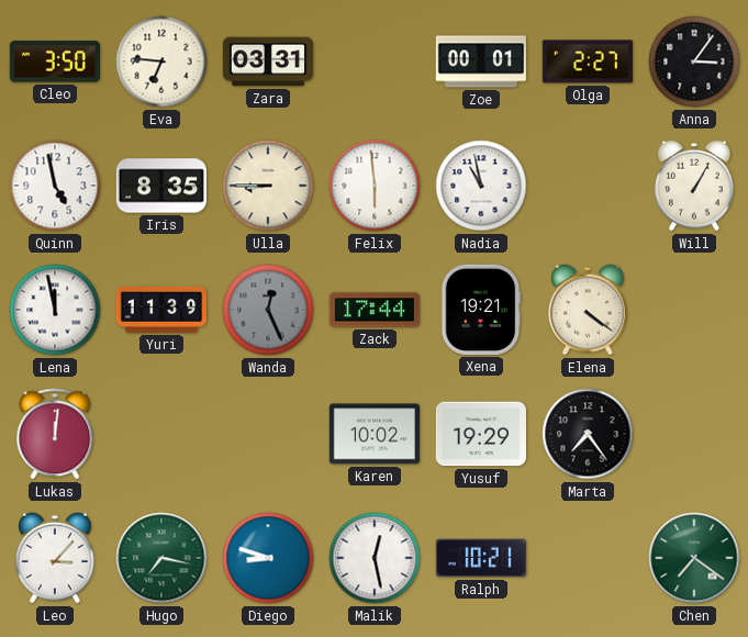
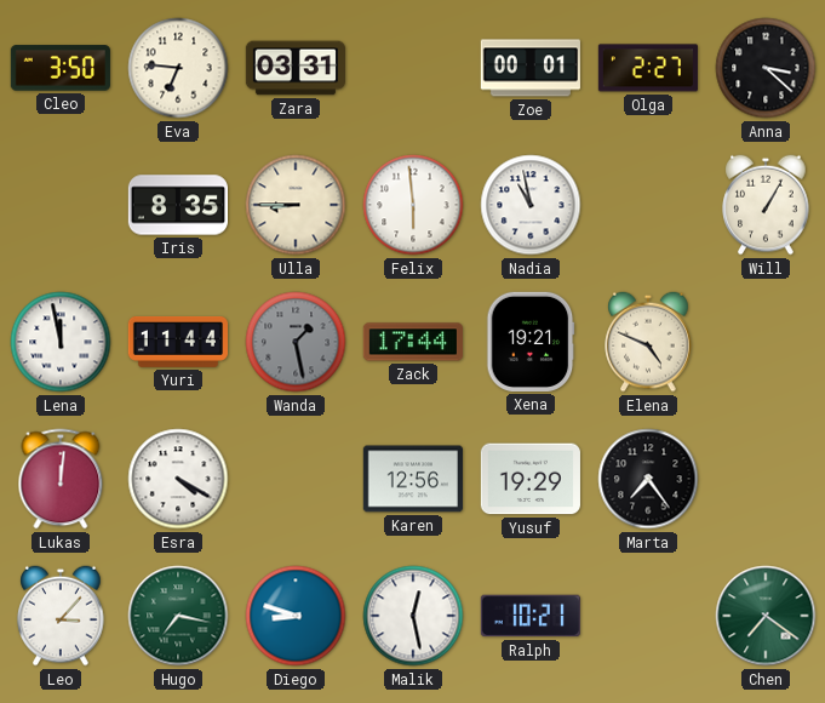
Anna: 3:06 -> 3:22 (766, 68)
Quinn: 4:58 -> none (55, 186)
Yuri: 11:39 -> 11:44 (177, 343)
Wanda: 12:26 -> 1:28 (296, 342)
Elena: 4:21 -> 4:49 (648, 342)
Esra: none -> 4:20 (178, 479)
Karen: 10:02 -> 12:56 (413, 479)
